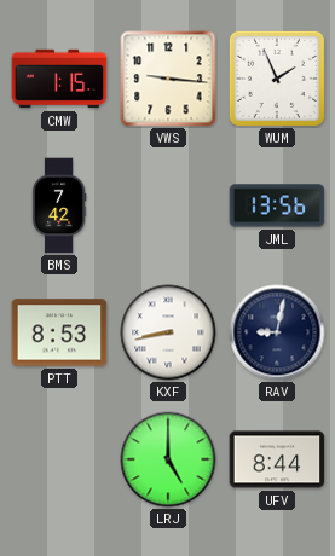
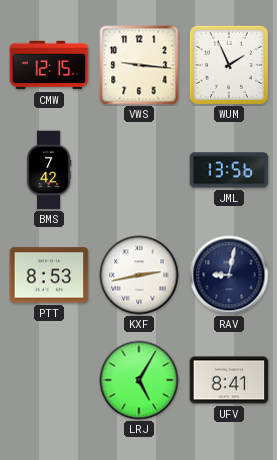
CMW: 1:15 -> 12:15 (49, 65)
KXF: 8:43 -> 2:43 (139, 275)
LRJ: 5:00 -> 5:05 (139, 380)
UFV: 8:44 -> 8:41 (229, 380)
